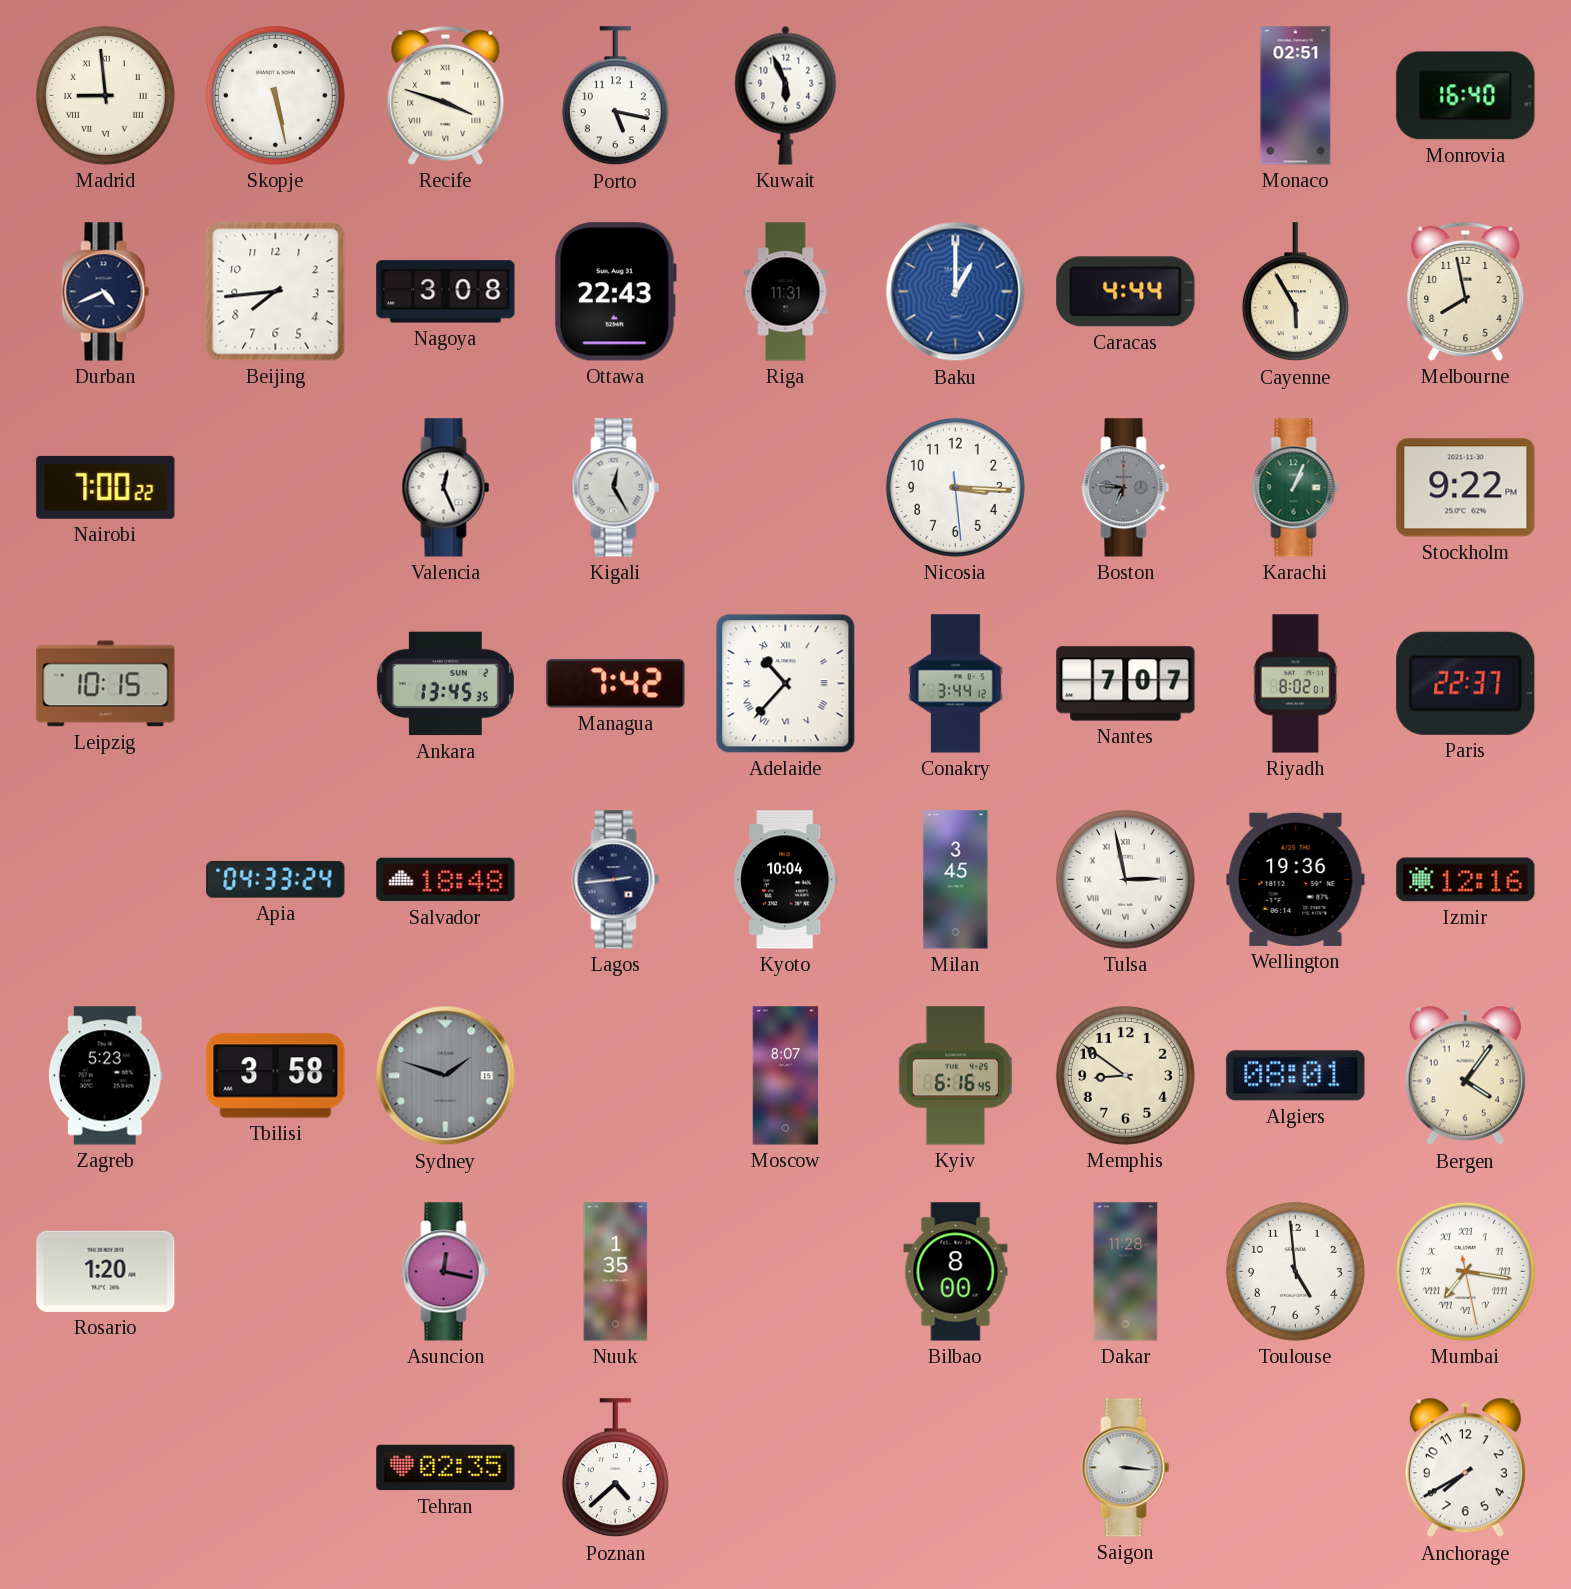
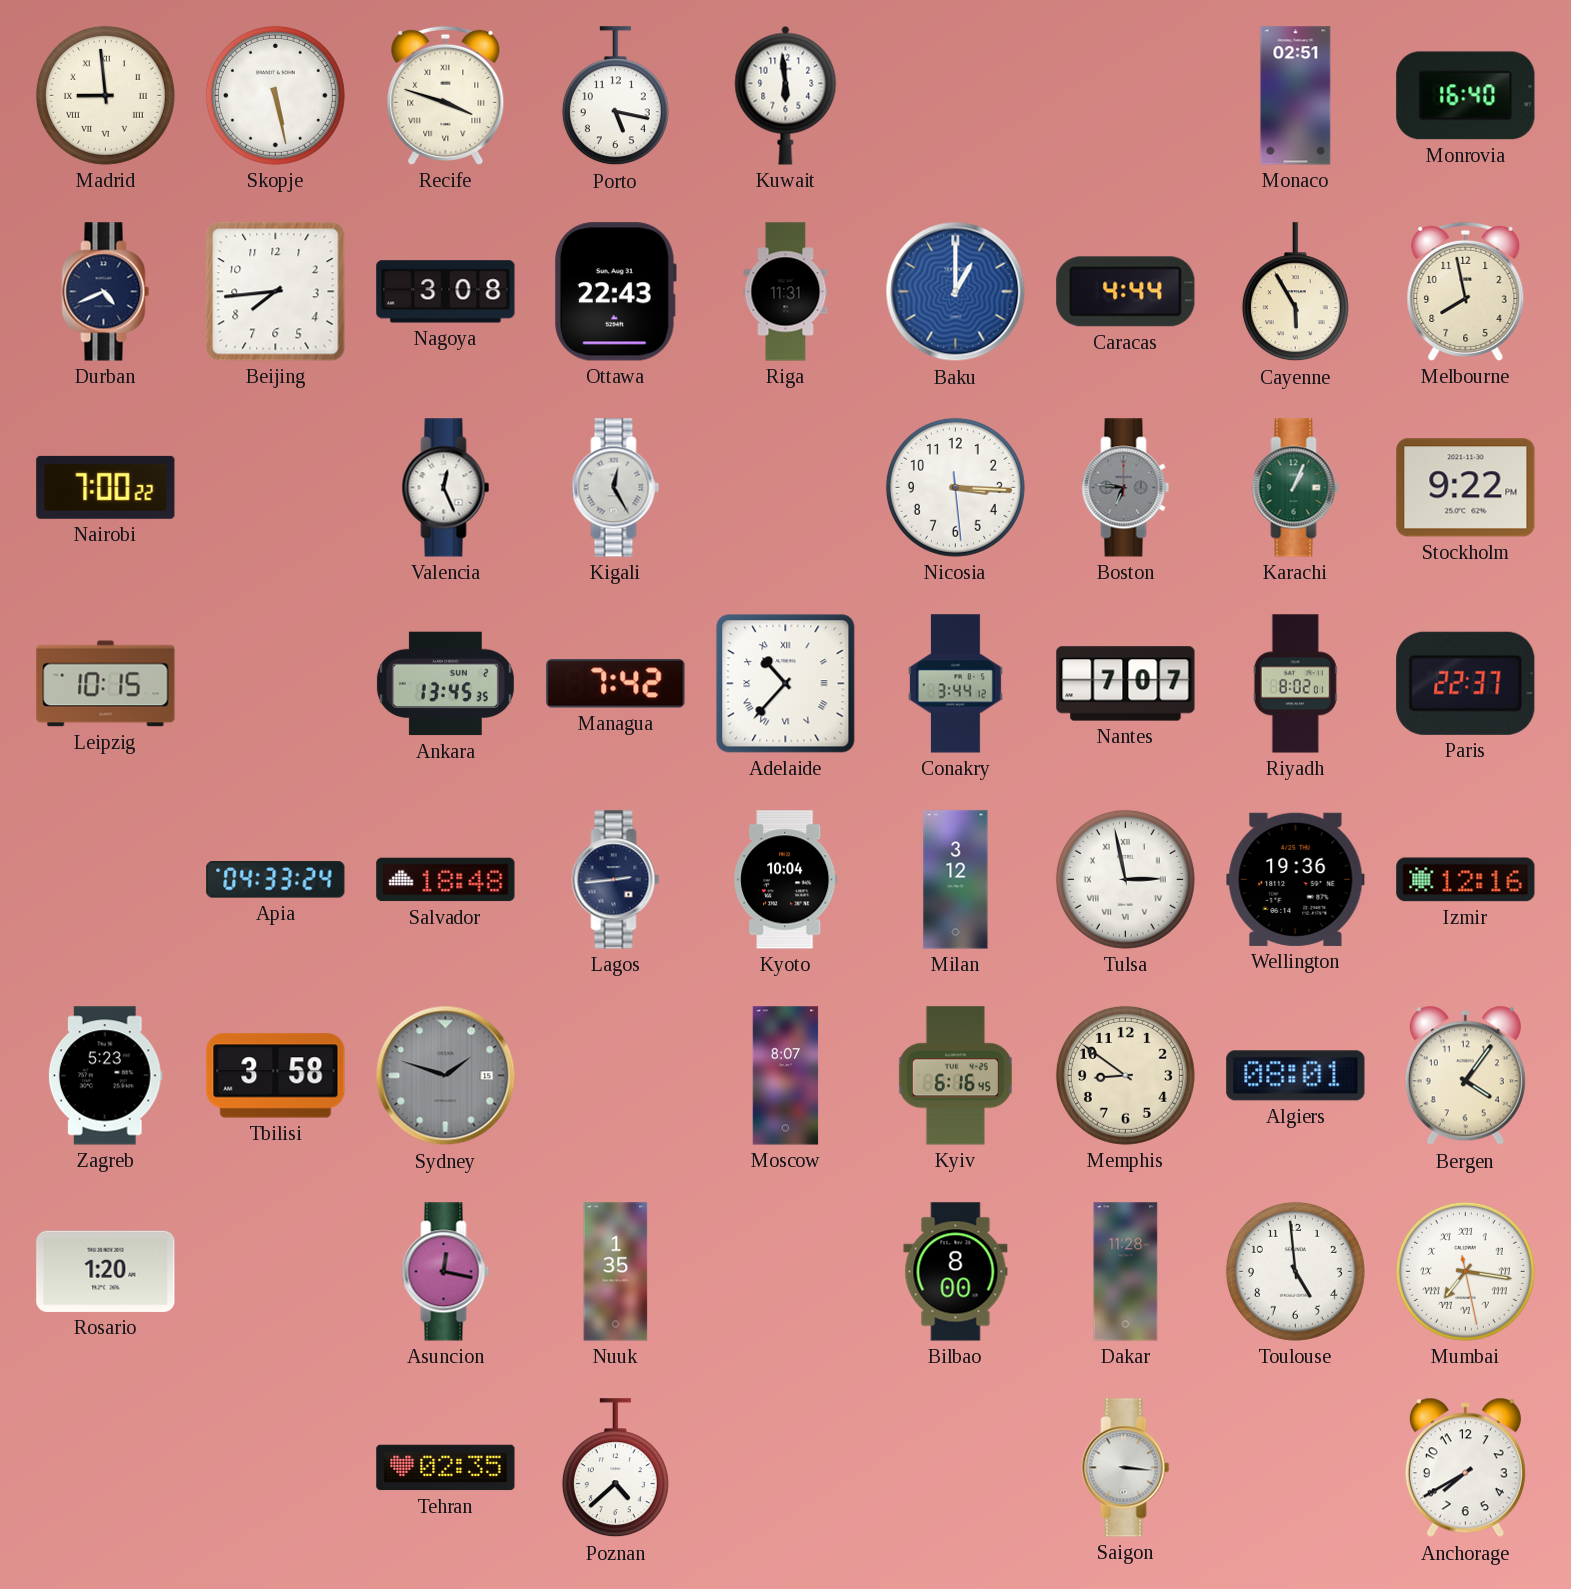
Kuwait: 5:56 -> 5:59 (786, 95)
Milan: 3:45 -> 3:12 (956, 880)
